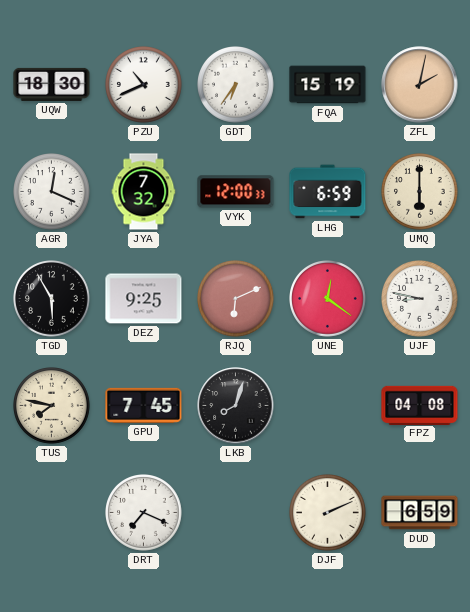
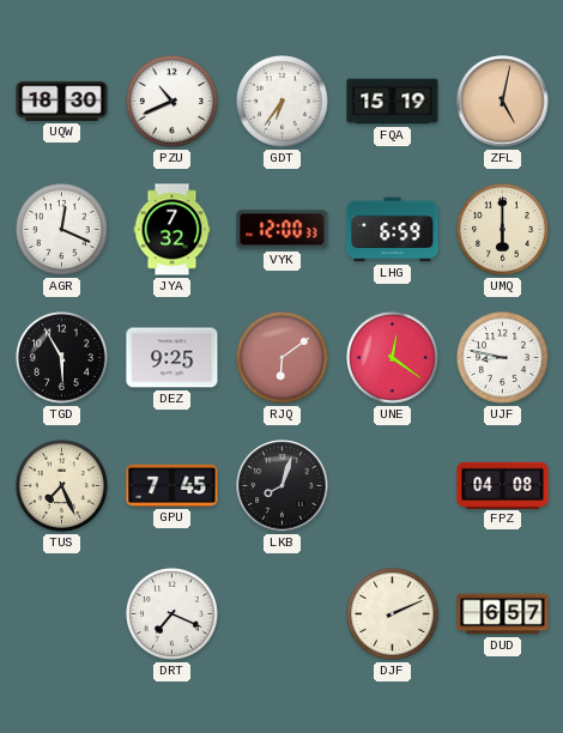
ZFL: 2:02 -> 5:02 (503, 102)
RJQ: 6:11 -> 6:09 (283, 358)
TUS: 7:47 -> 7:26 (62, 486)
DUD: 6:59 -> 6:57 (503, 614)
